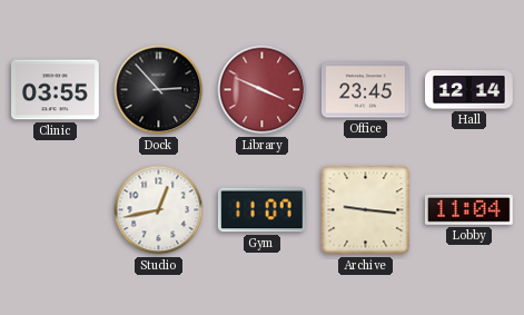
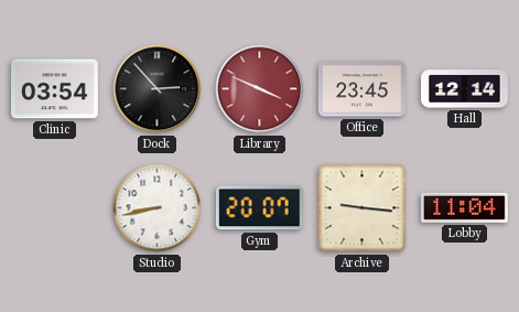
Clinic: 03:55 -> 03:54 (55, 89)
Studio: 12:43 -> 8:43 (158, 208)
Gym: 11:07 -> 20:07 (259, 208)
